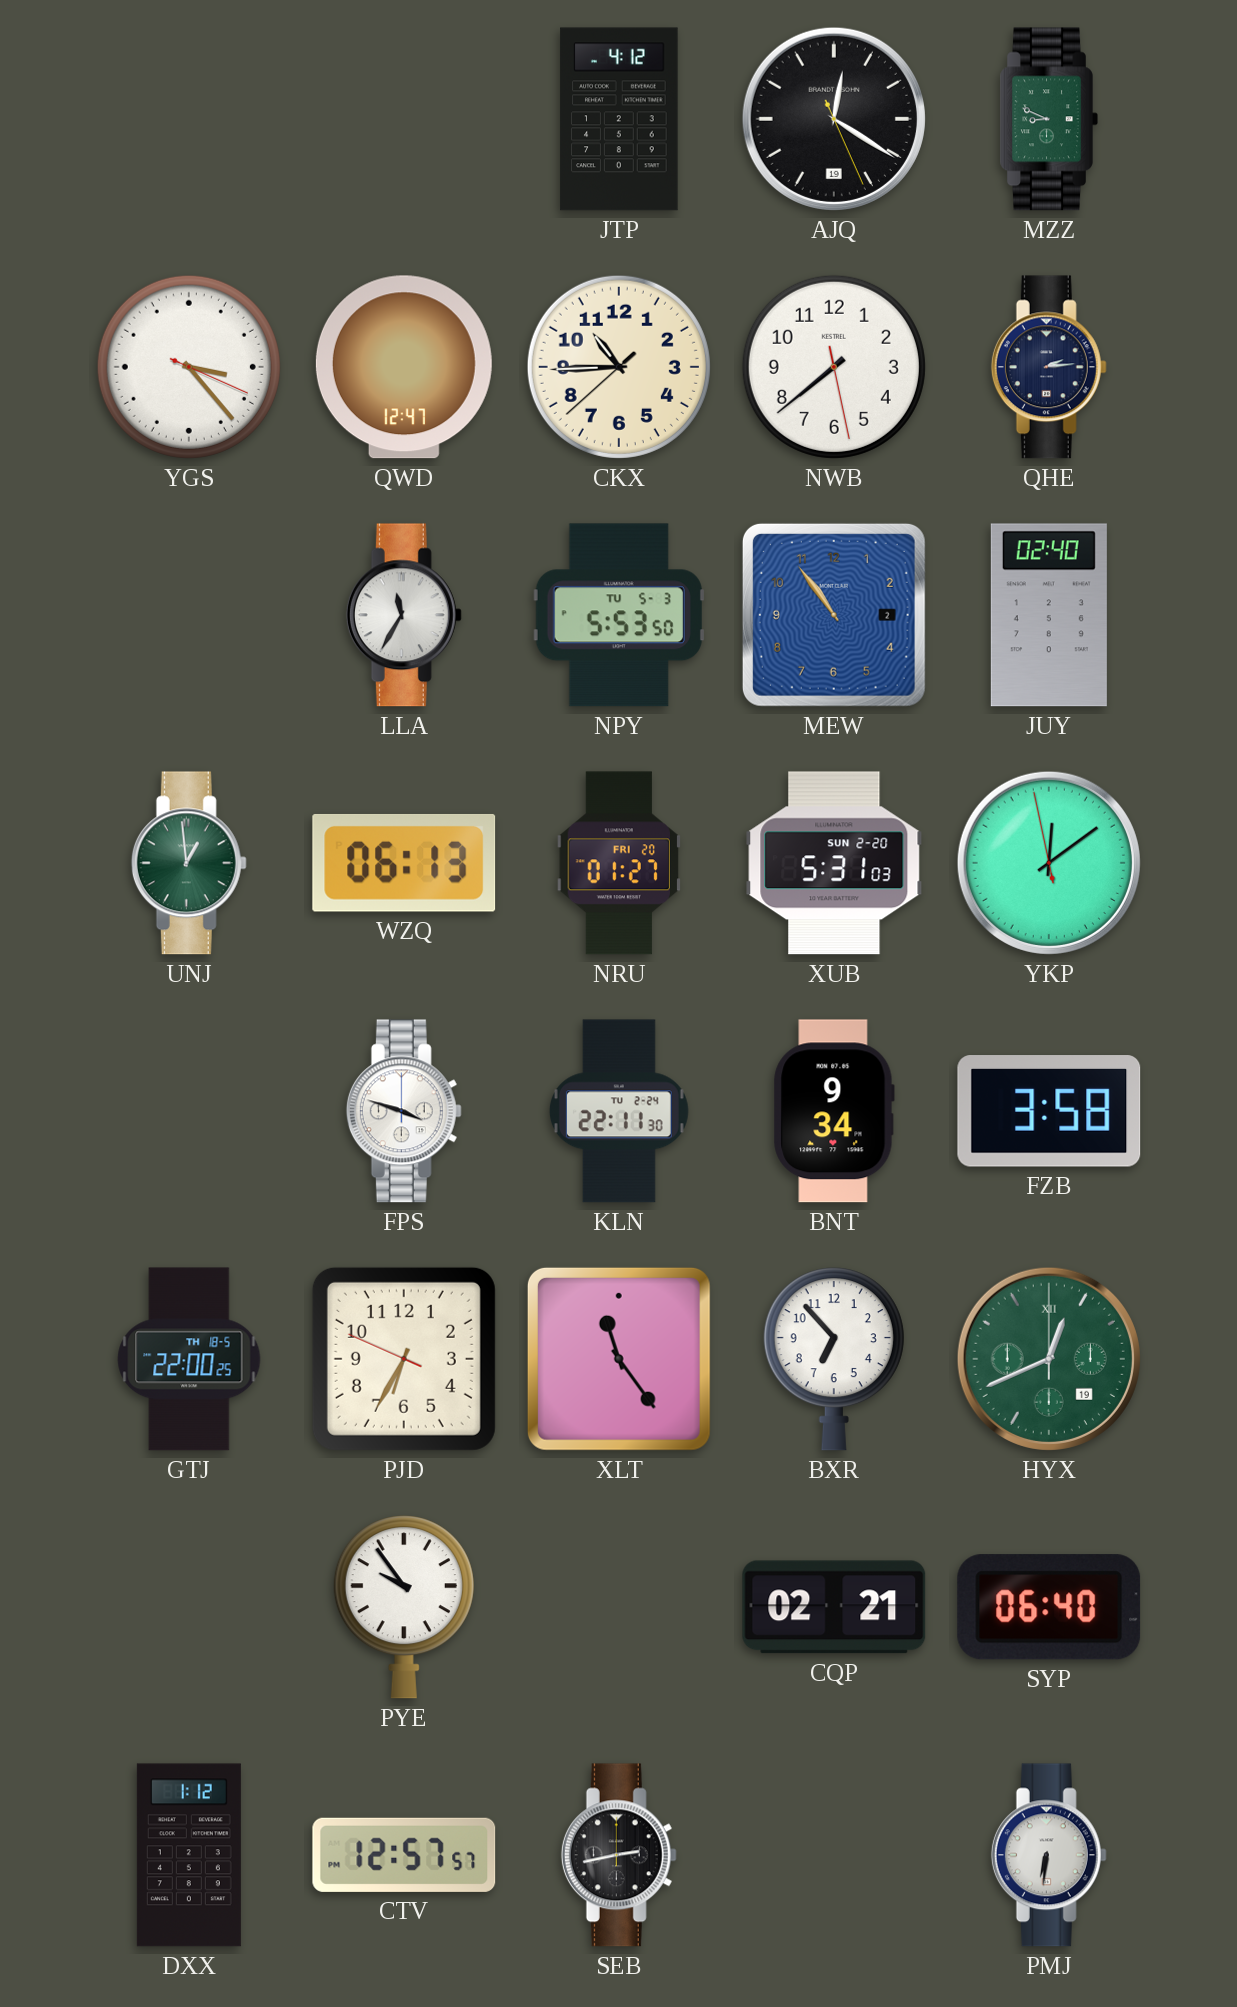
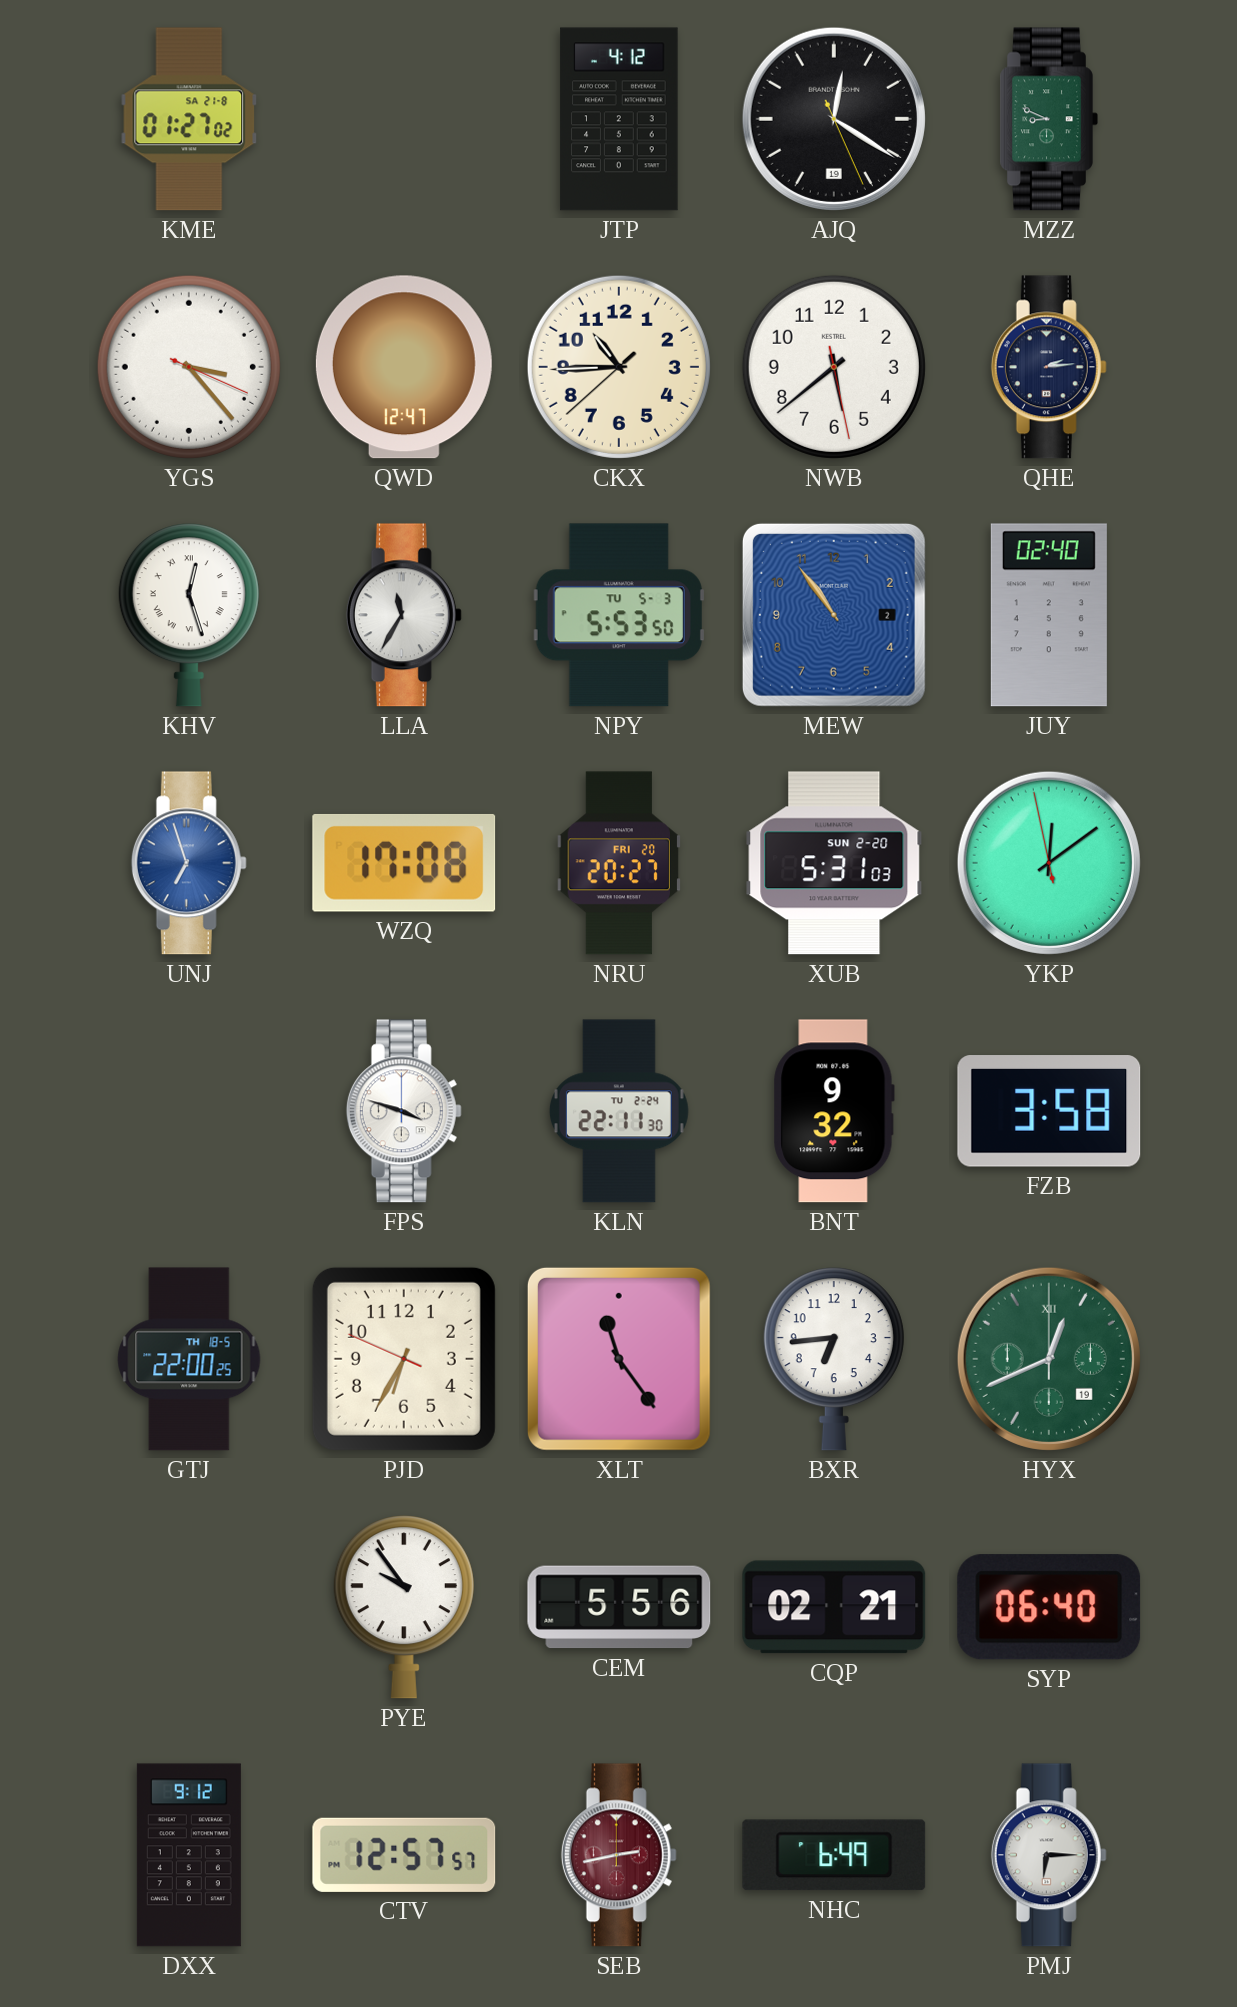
KME: none -> 01:27 (189, 119)
NWB: 7:38 -> 5:38 (834, 367)
KHV: none -> 12:27 (189, 615)
UNJ: 12:59 -> 6:57 (189, 863)
UNJ dial: green -> blue (189, 863)
WZQ: 06:13 -> 17:08 (404, 863)
NRU: 01:27 -> 20:27 (619, 863)
BNT: 9:34 -> 9:32 (834, 1111)
BXR: 6:53 -> 6:44 (834, 1359)
CEM: none -> 5:56 (619, 1607)
DXX: 1:12 -> 9:12 (189, 1855)
SEB dial: black -> burgundy (619, 1855)
NHC: none -> 6:49 (834, 1855)
PMJ: 6:31 -> 6:15 (1049, 1855)
